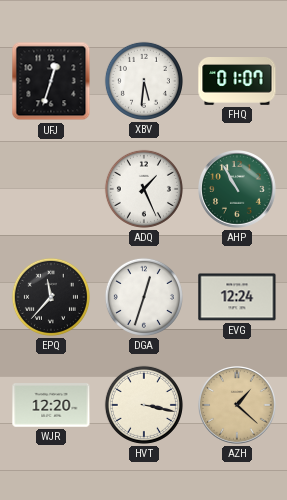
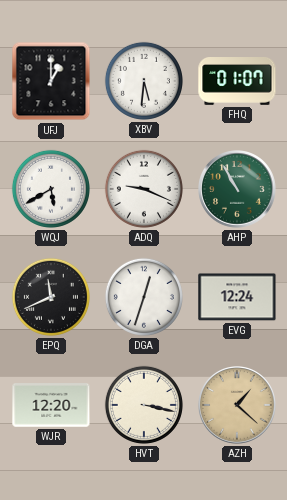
UFJ: 12:33 -> 1:00 (51, 81)
WQJ: none -> 5:40 (51, 189)
ADQ: 1:26 -> 9:19 (144, 189)
EPQ: 11:37 -> 11:41 (51, 297)
